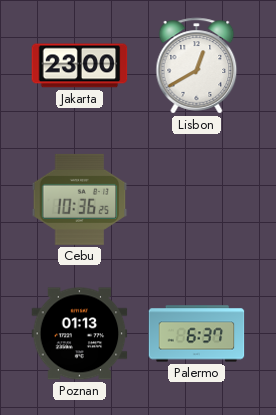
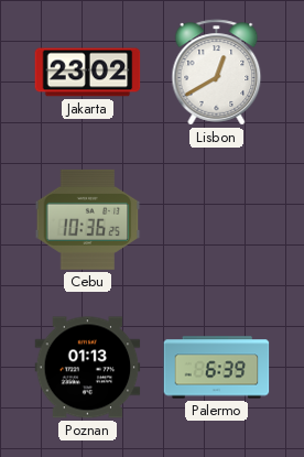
Jakarta: 23:00 -> 23:02 (88, 73)
Palermo: 6:37 -> 6:39 (217, 368)
